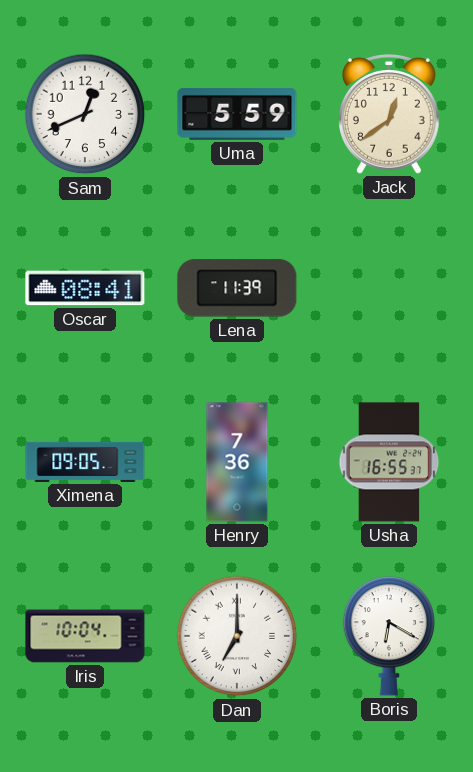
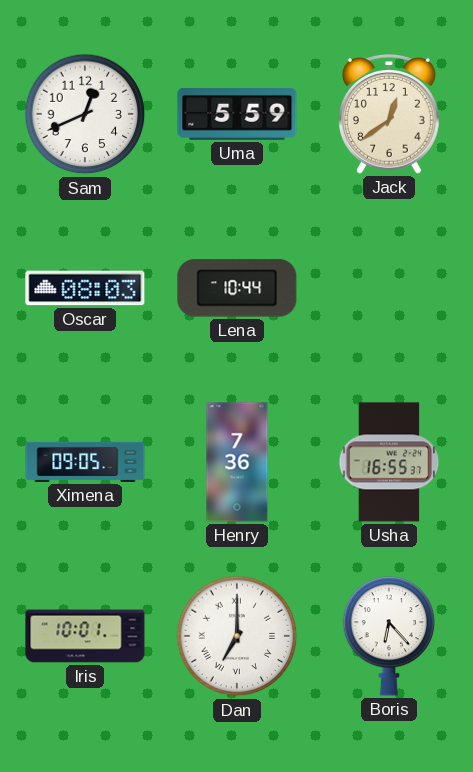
Oscar: 08:41 -> 08:03 (85, 288)
Lena: 11:39 -> 10:44 (237, 288)
Iris: 10:04 -> 10:01 (85, 636)
Boris: 6:20 -> 6:23 (389, 636)
